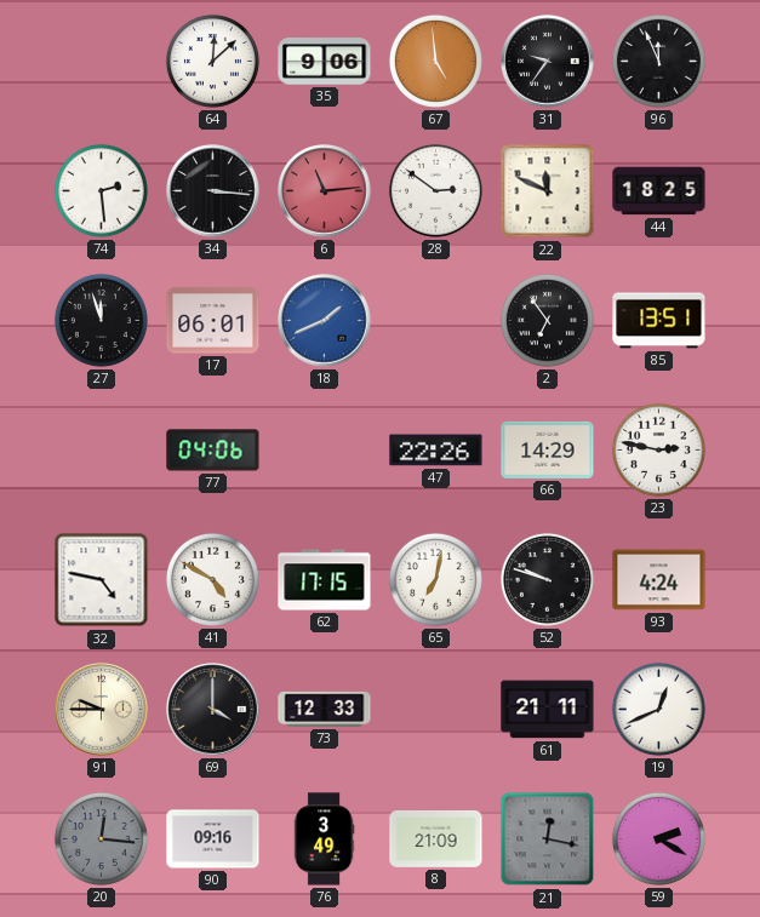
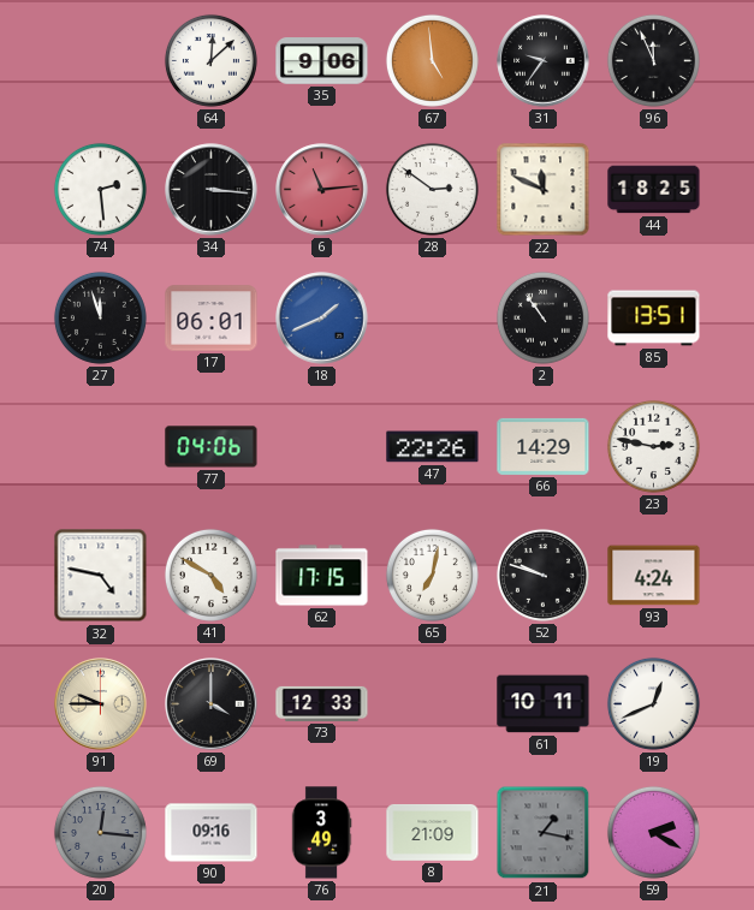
2: 6:54 -> 10:54 (542, 317)
61: 21:11 -> 10:11 (544, 704)
21: 12:17 -> 1:17 (544, 833)
